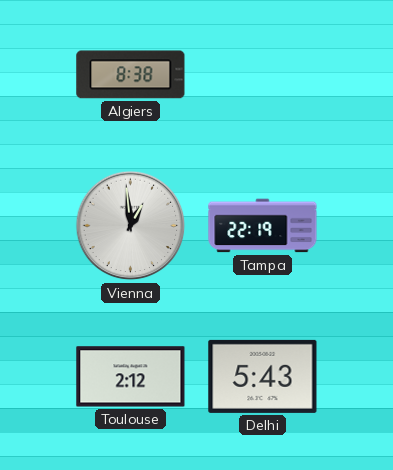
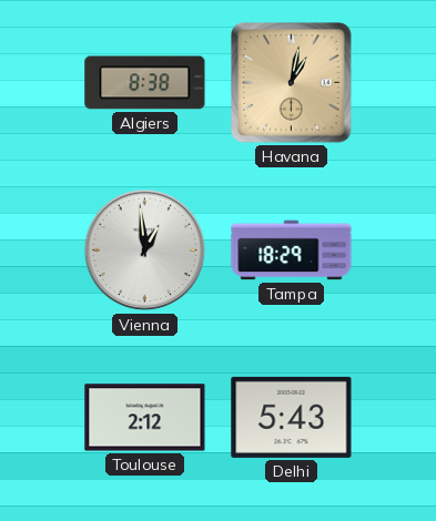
Havana: none -> 1:02 (292, 83)
Tampa: 22:19 -> 18:29 (292, 251)
